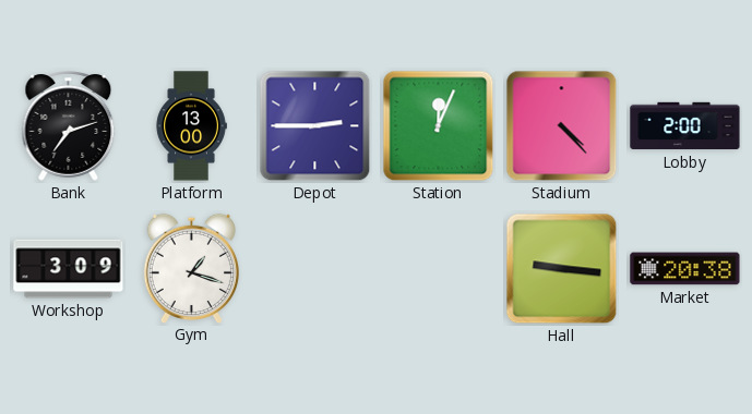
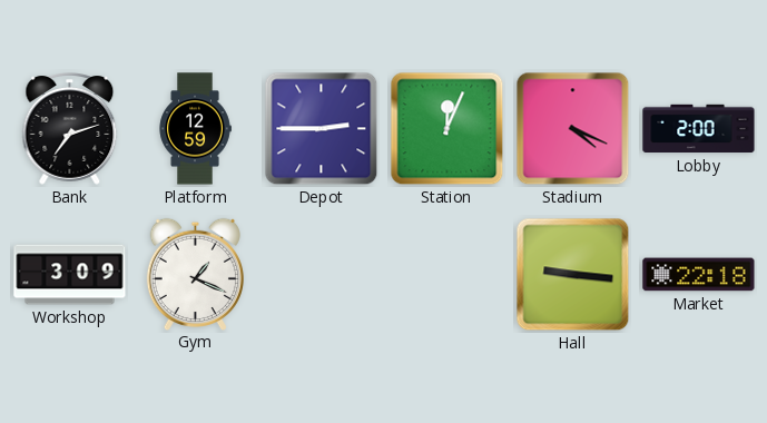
Platform: 13:00 -> 12:59 (195, 129)
Stadium: 4:23 -> 4:19 (573, 129)
Gym: 1:18 -> 1:19 (195, 274)
Market: 20:38 -> 22:18 (699, 275)
